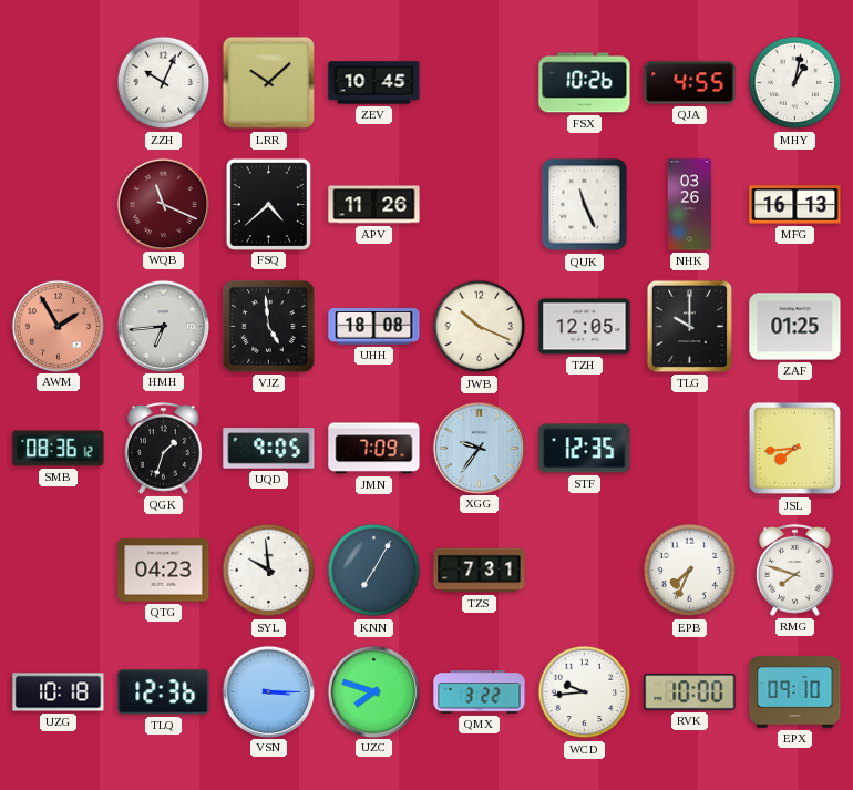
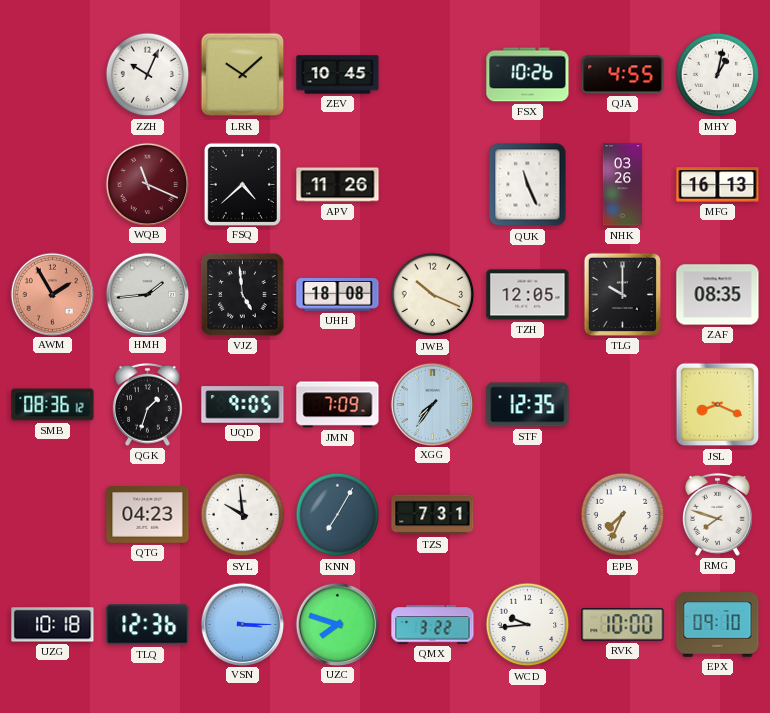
HMH: 6:44 -> 1:44 (147, 294)
ZAF: 01:25 -> 08:35 (718, 295)
XGG: 9:36 -> 7:36 (432, 404)
JSL: 7:44 -> 8:19 (718, 405)
